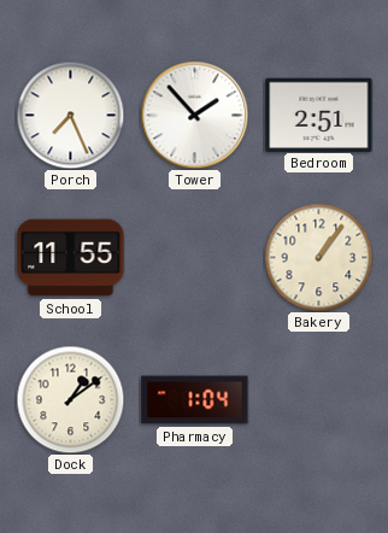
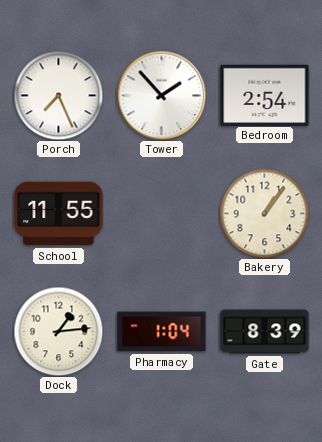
Bedroom: 2:51 -> 2:54 (265, 95)
Dock: 1:09 -> 1:14 (58, 331)
Gate: none -> 8:39 (265, 332)
